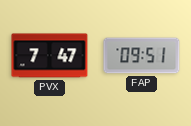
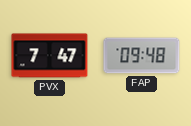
FAP: 09:51 -> 09:48 (142, 56)
